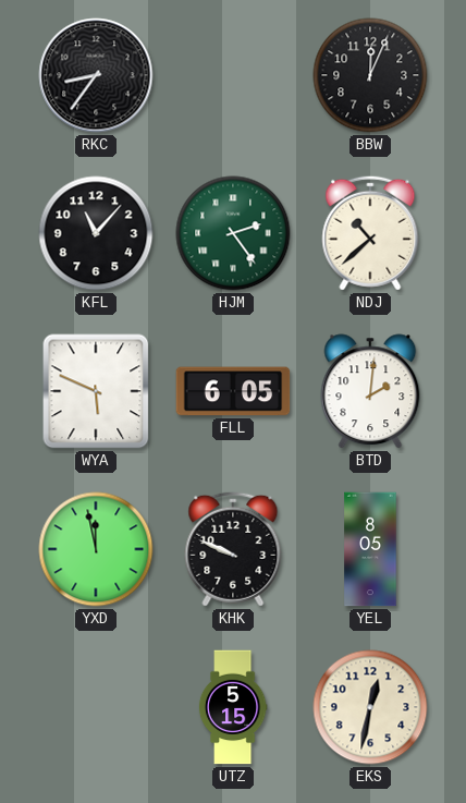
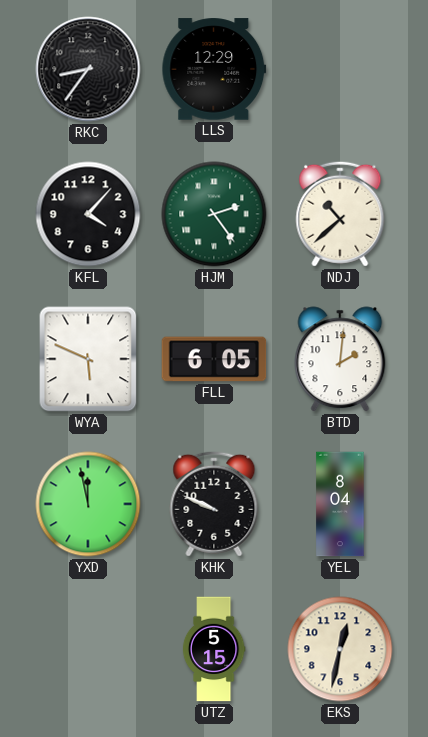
LLS: none -> 12:29 (214, 69)
BBW: 12:04 -> none (370, 75)
KFL: 11:07 -> 4:07 (88, 214)
YEL: 8:05 -> 8:04 (340, 504)
